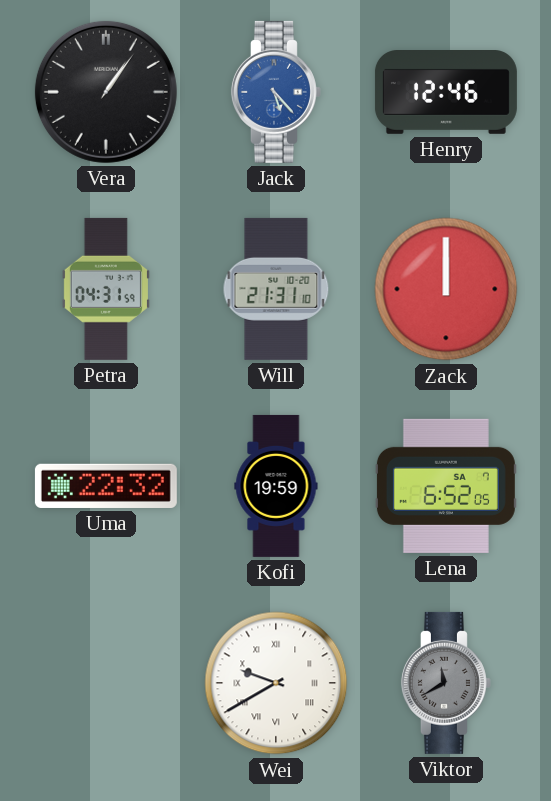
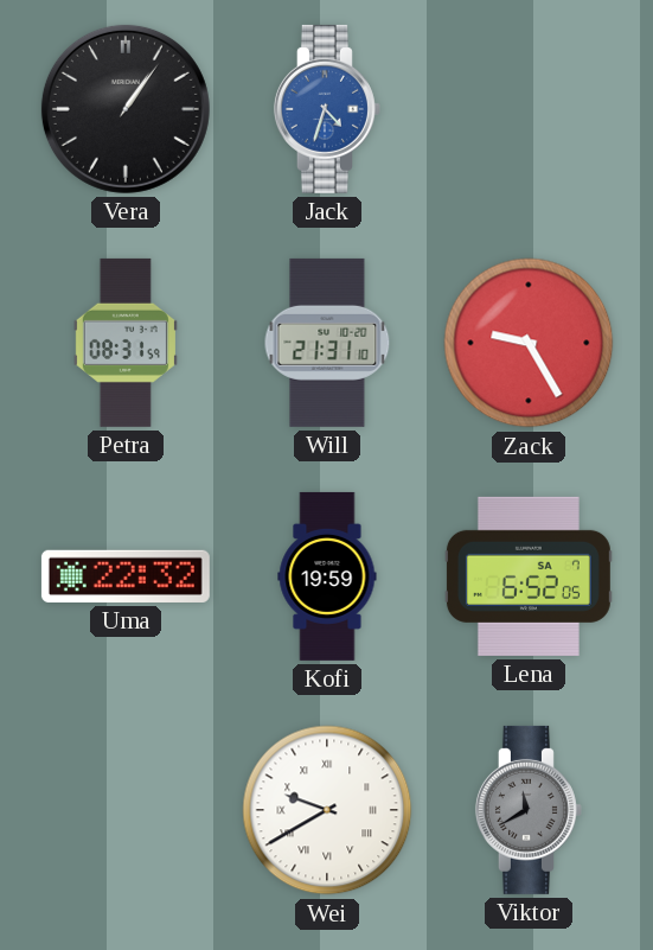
Jack: 5:23 -> 4:33 (327, 109)
Henry: 12:46 -> none (446, 93)
Petra: 04:31 -> 08:31 (126, 343)
Zack: 12:00 -> 9:25 (529, 343)
